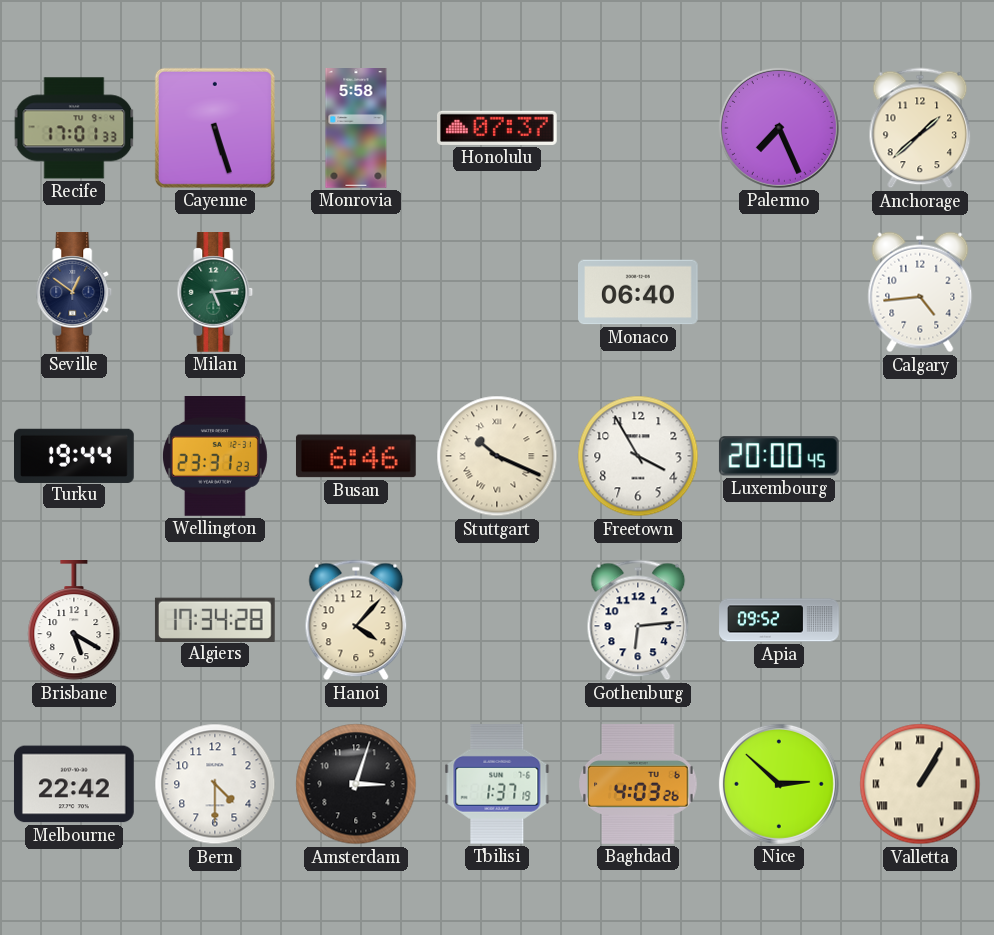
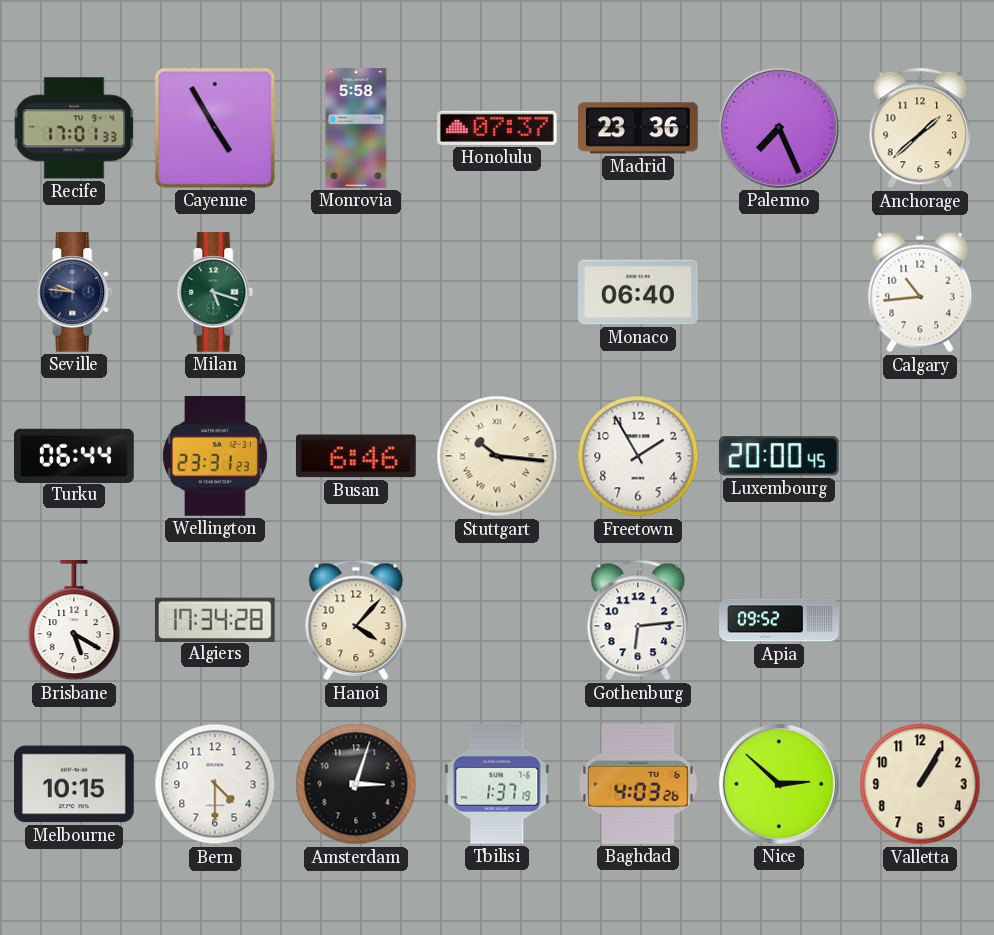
Cayenne: 5:27 -> 4:55 (215, 128)
Madrid: none -> 23:36 (638, 128)
Seville: 12:51 -> 9:46 (74, 293)
Milan: 5:14 -> 5:18 (215, 293)
Calgary: 4:44 -> 10:44 (920, 292)
Turku: 19:44 -> 06:44 (75, 455)
Stuttgart: 10:19 -> 10:16 (497, 456)
Freetown: 3:55 -> 1:55 (638, 456)
Melbourne: 22:42 -> 10:15 (74, 784)
Valletta numerals: Roman -> Arabic (920, 784)
